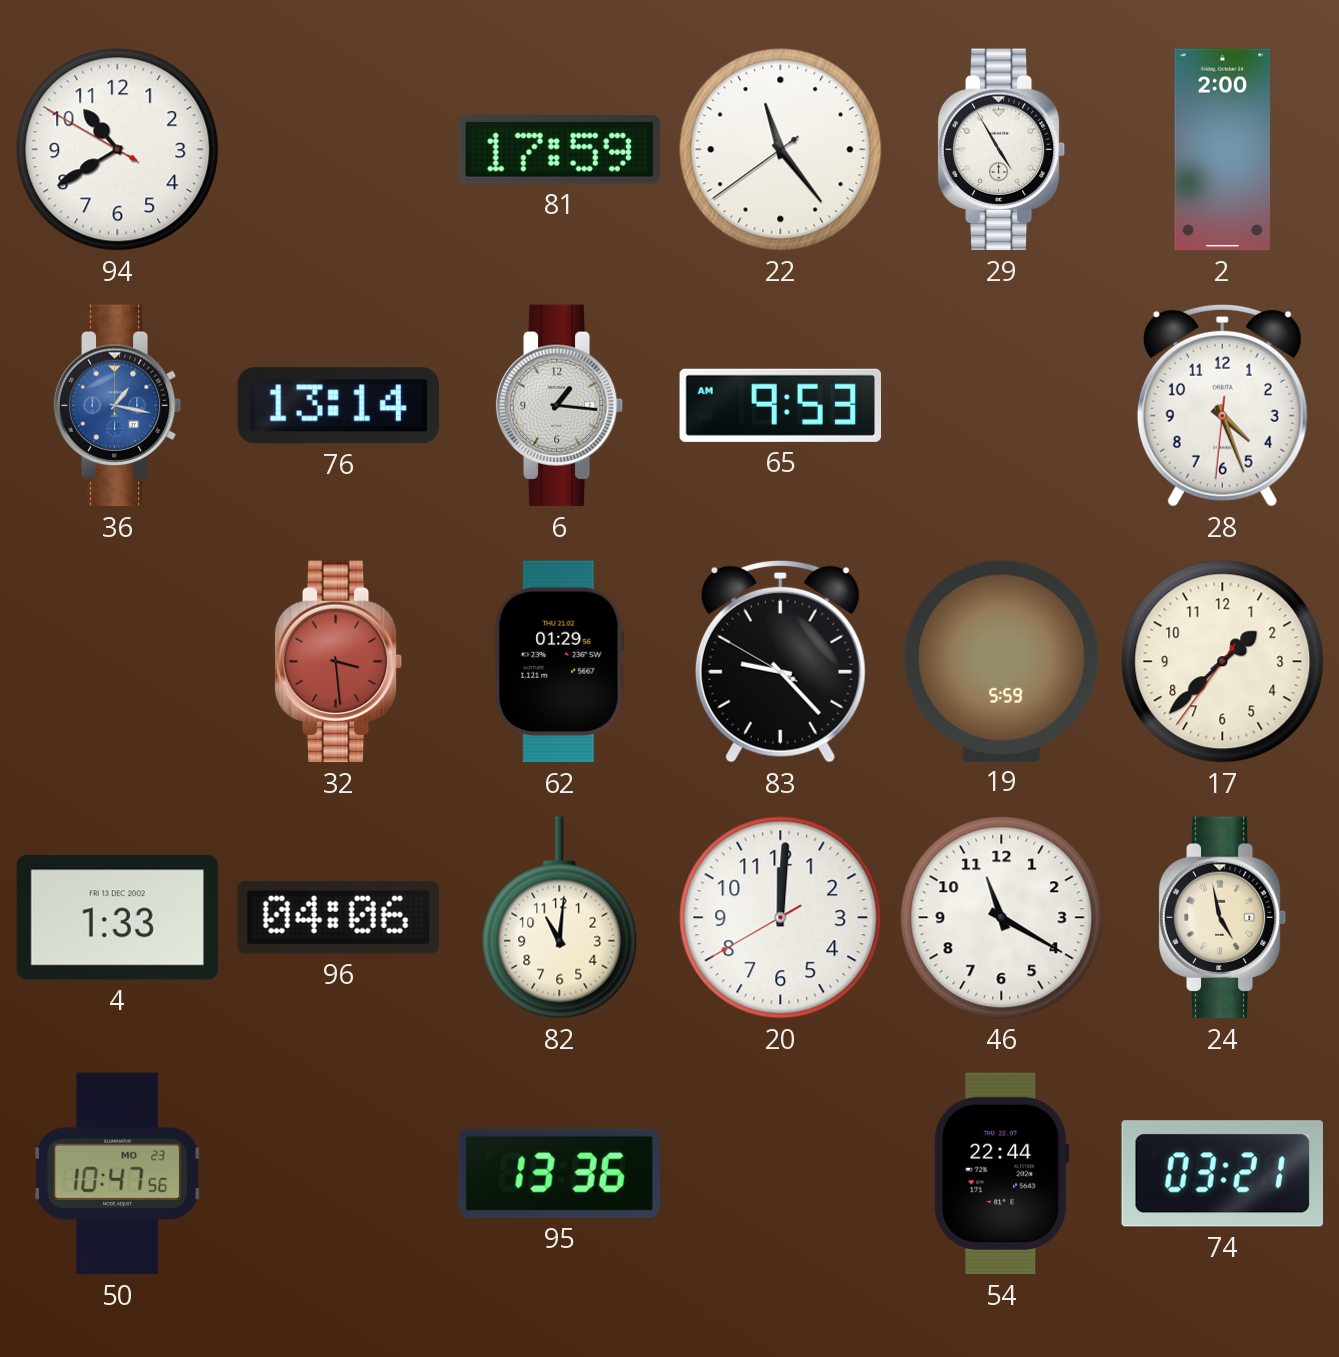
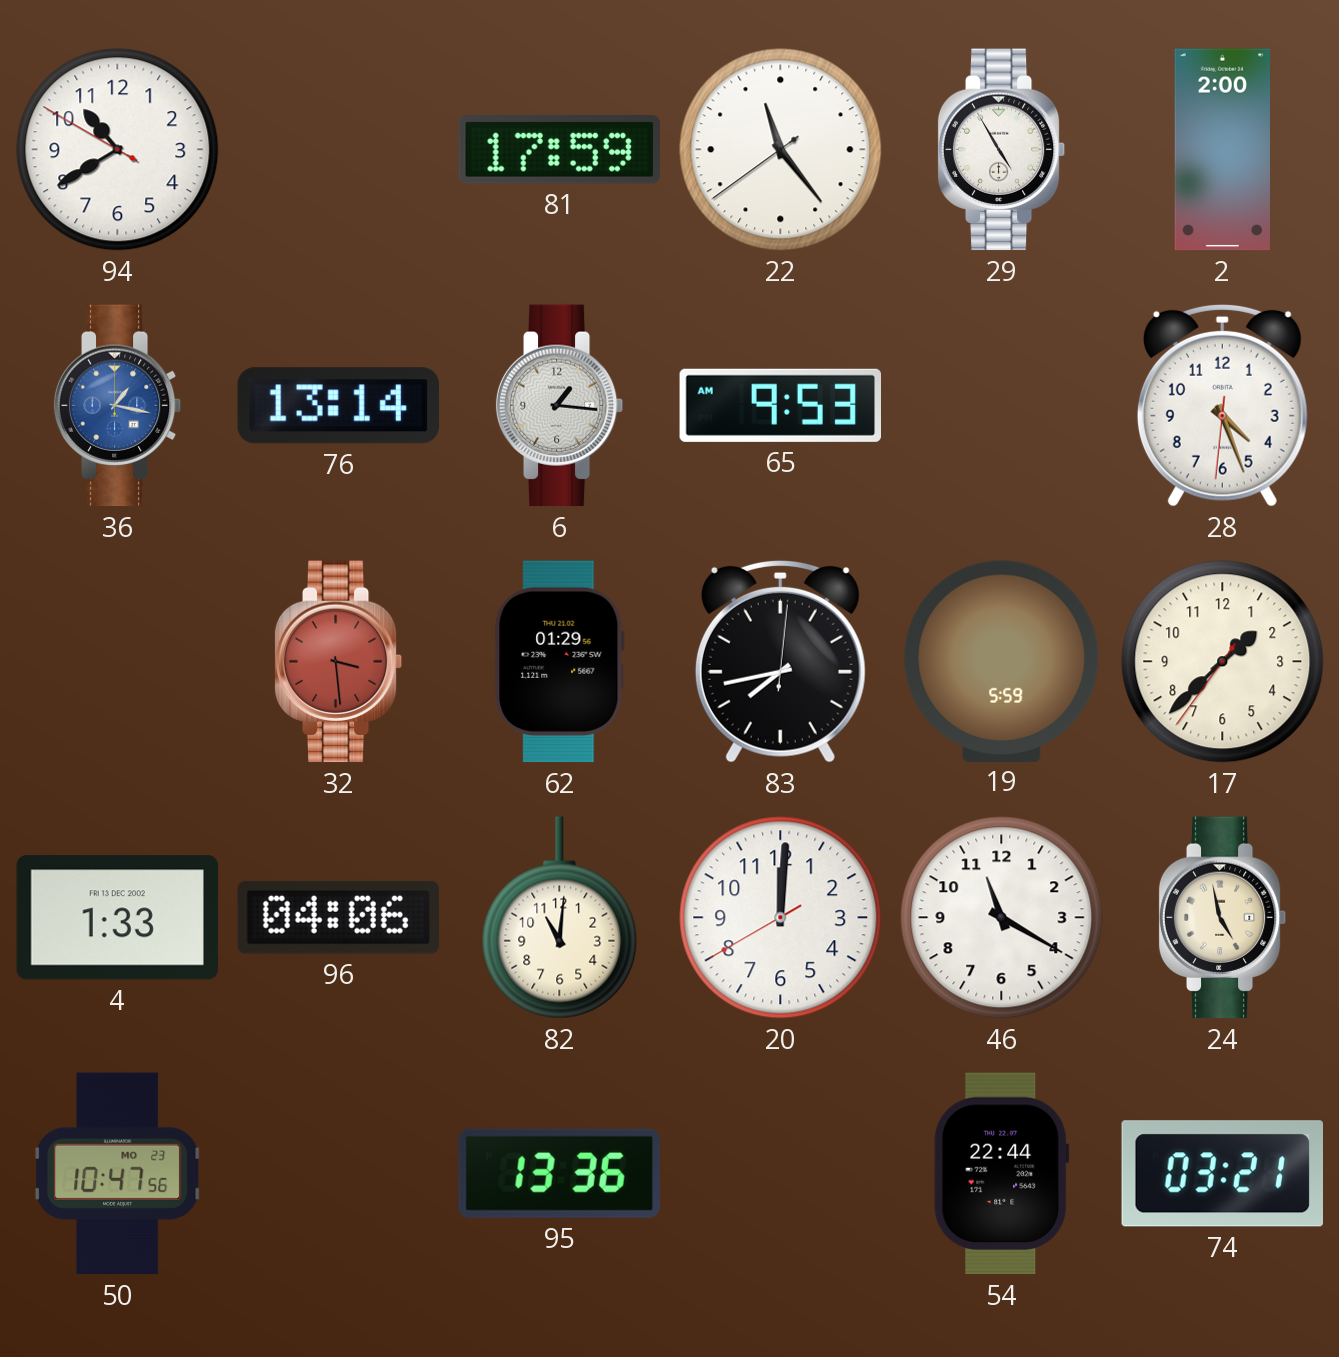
83: 9:22 -> 7:43 (780, 661)
